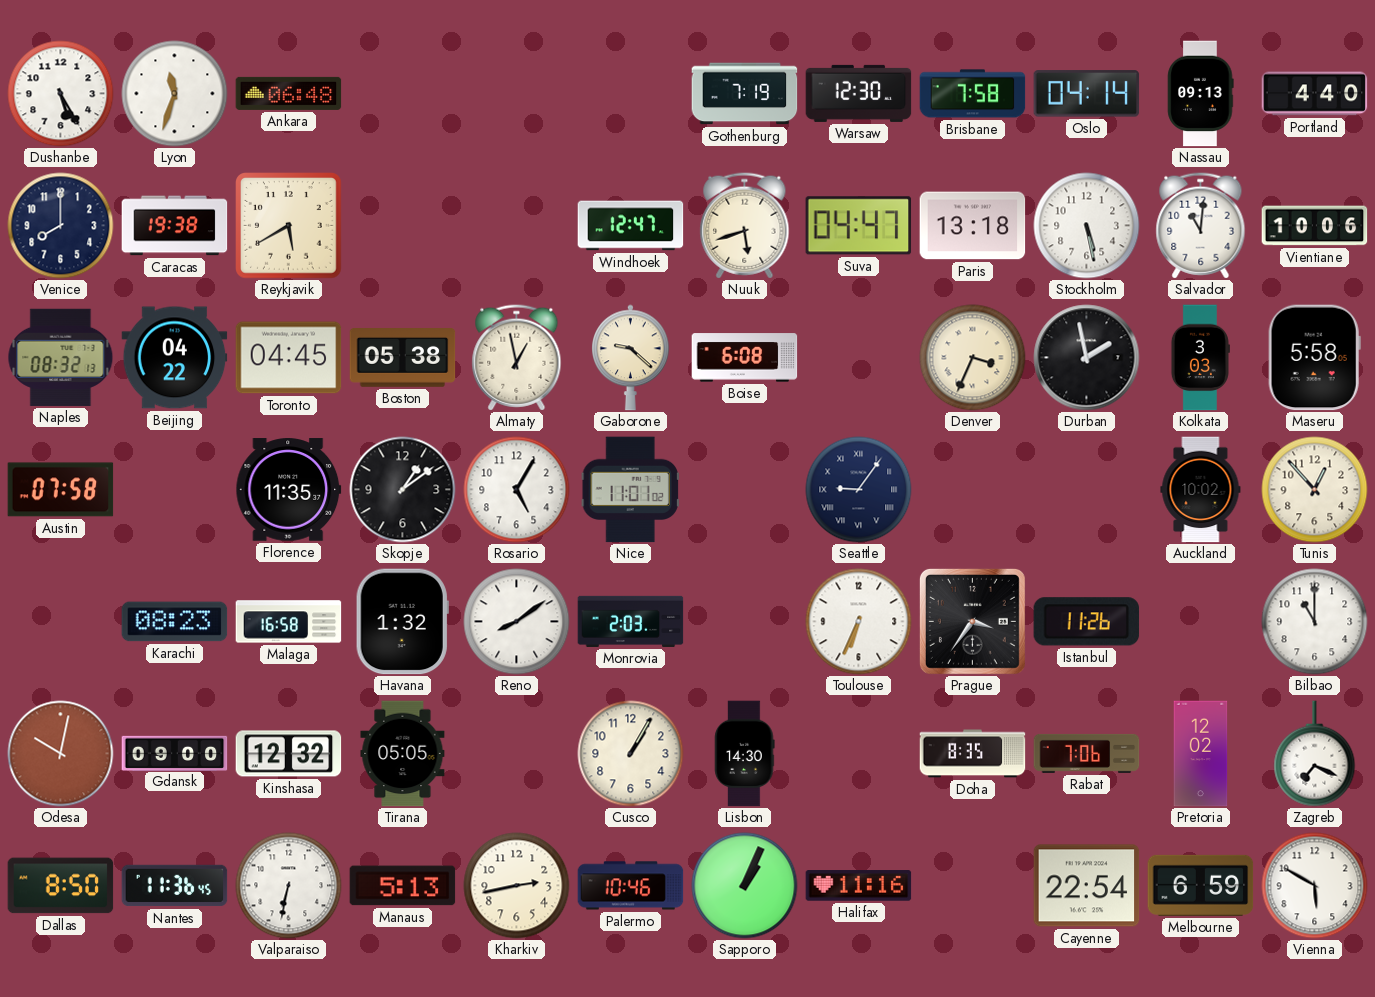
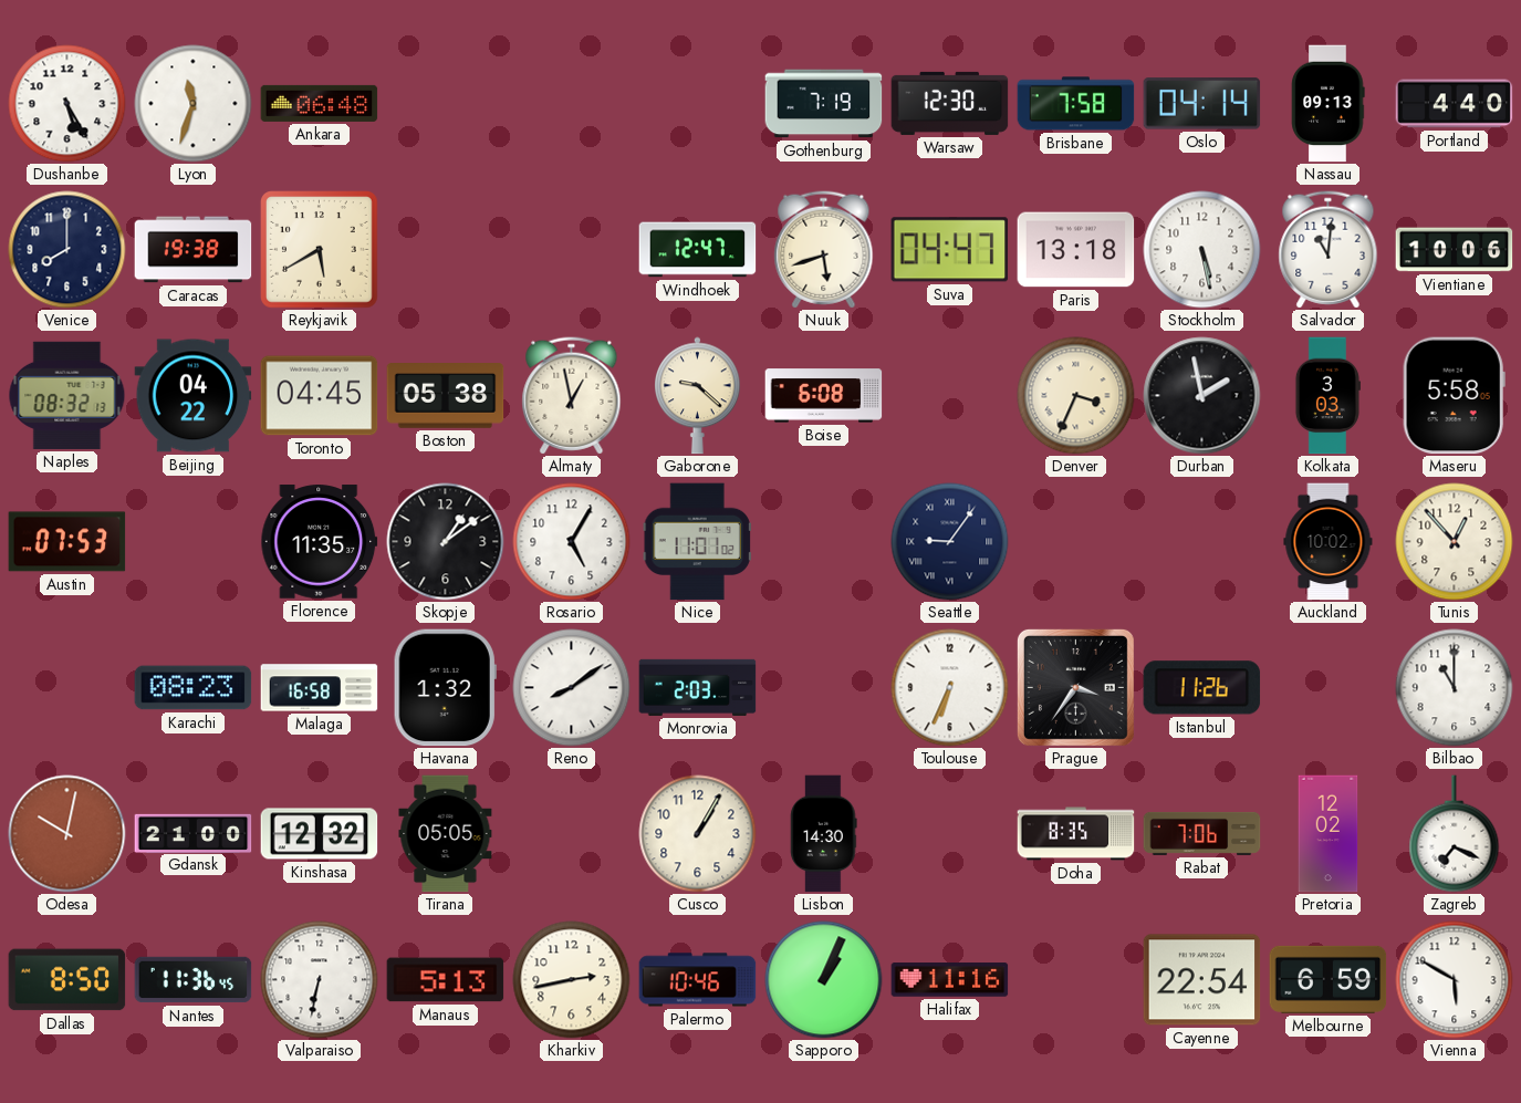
Austin: 07:58 -> 07:53 (67, 542)
Gdansk: 09:00 -> 21:00 (194, 833)
